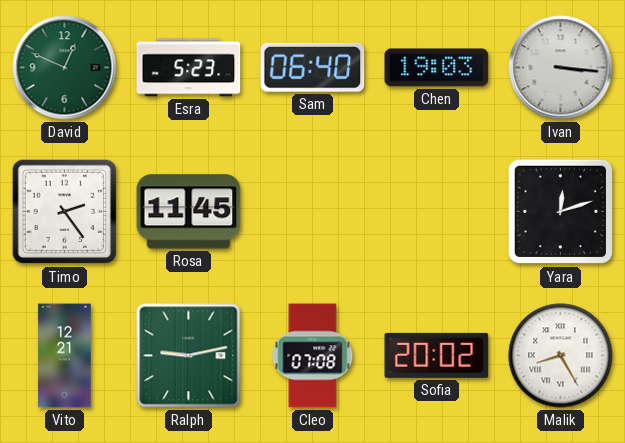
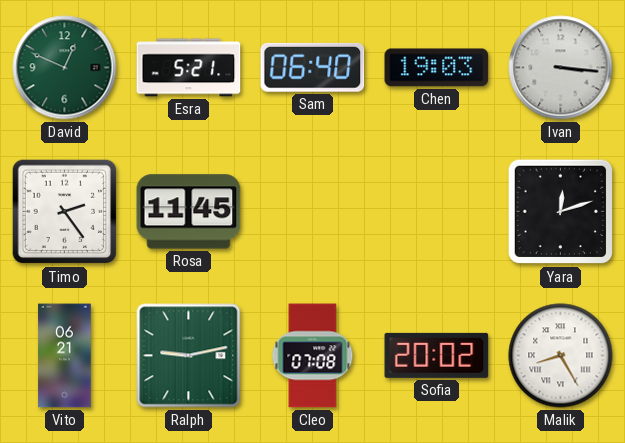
Esra: 5:23 -> 5:21 (189, 68)
Vito: 12:21 -> 06:21 (65, 356)
